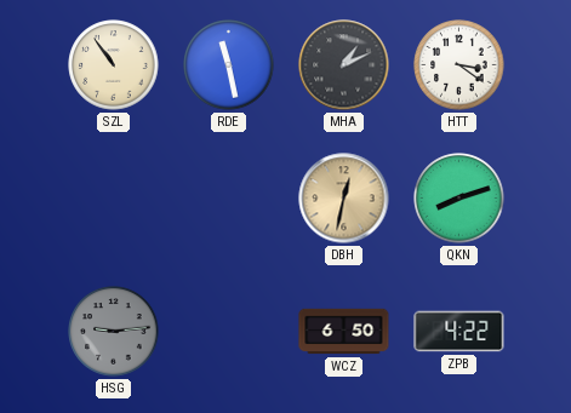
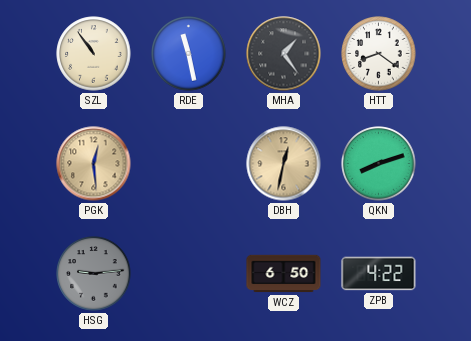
MHA: 1:11 -> 1:24 (284, 54)
HTT: 3:21 -> 8:21 (379, 54)
PGK: none -> 12:29 (94, 164)
